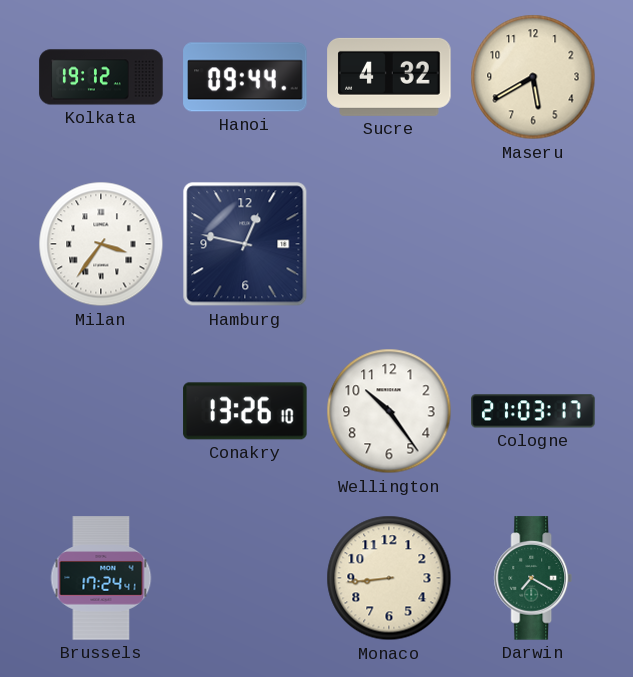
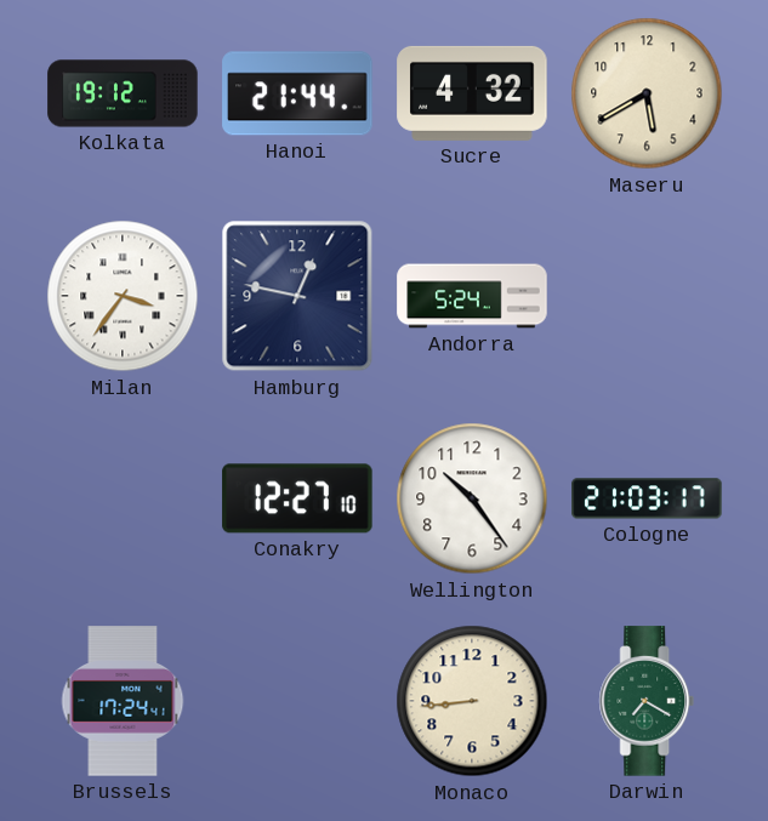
Hanoi: 09:44 -> 21:44 (297, 93)
Andorra: none -> 5:24 (472, 296)
Conakry: 13:26 -> 12:27 (297, 498)
